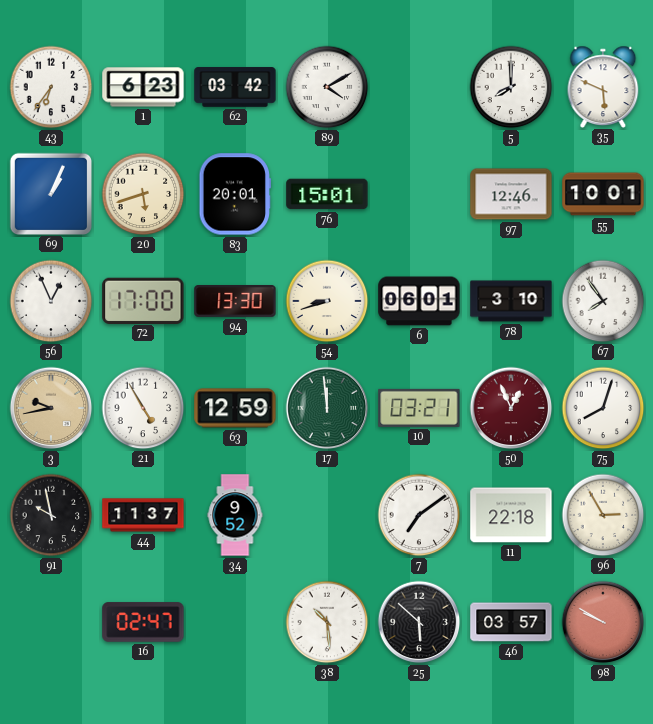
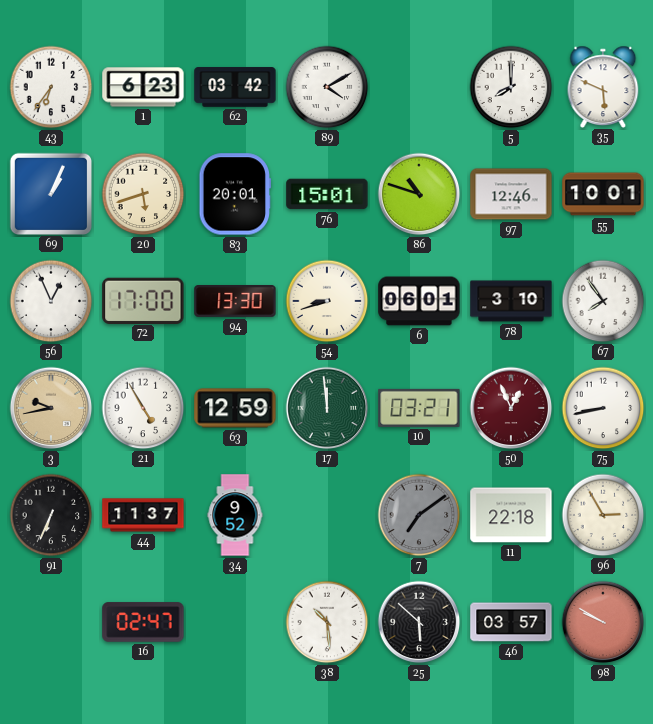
86: none -> 10:48 (419, 194)
75: 8:03 -> 8:43 (603, 408)
91: 9:58 -> 6:34 (51, 515)
7 dial: white -> grey (419, 515)
